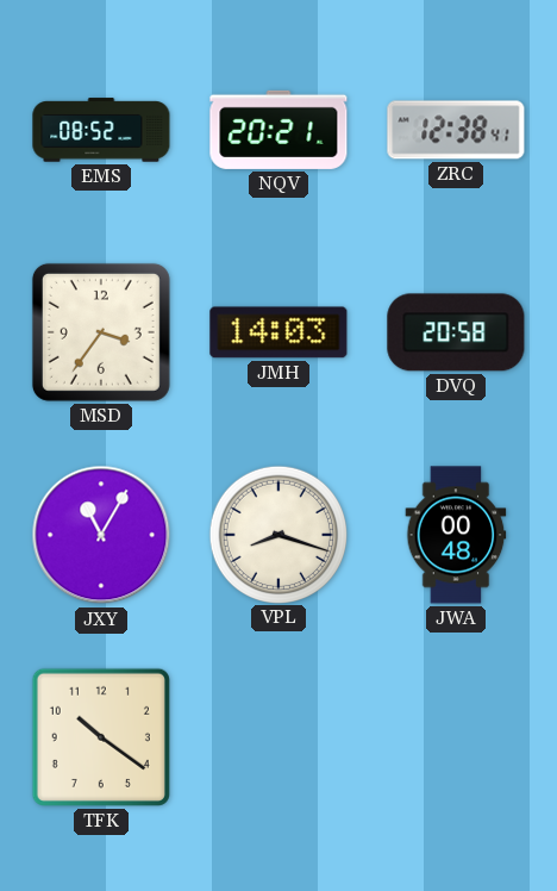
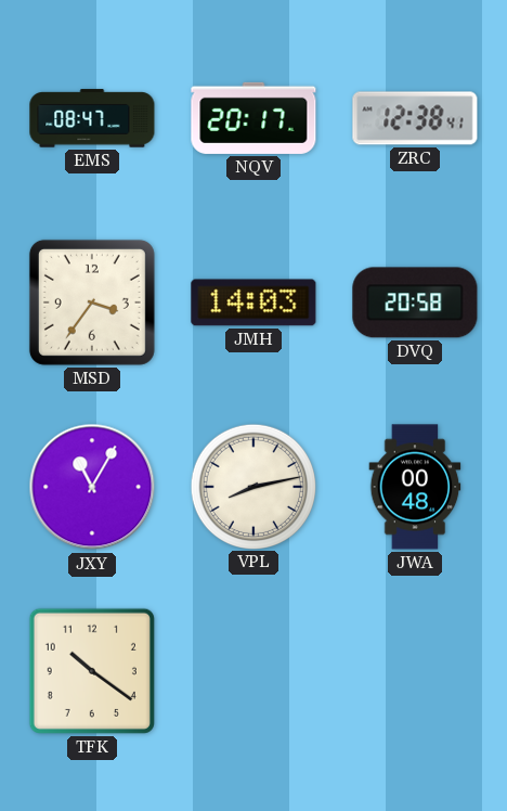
EMS: 08:52 -> 08:47 (92, 118)
NQV: 20:21 -> 20:17 (253, 118)
VPL: 8:18 -> 8:13 (252, 486)
